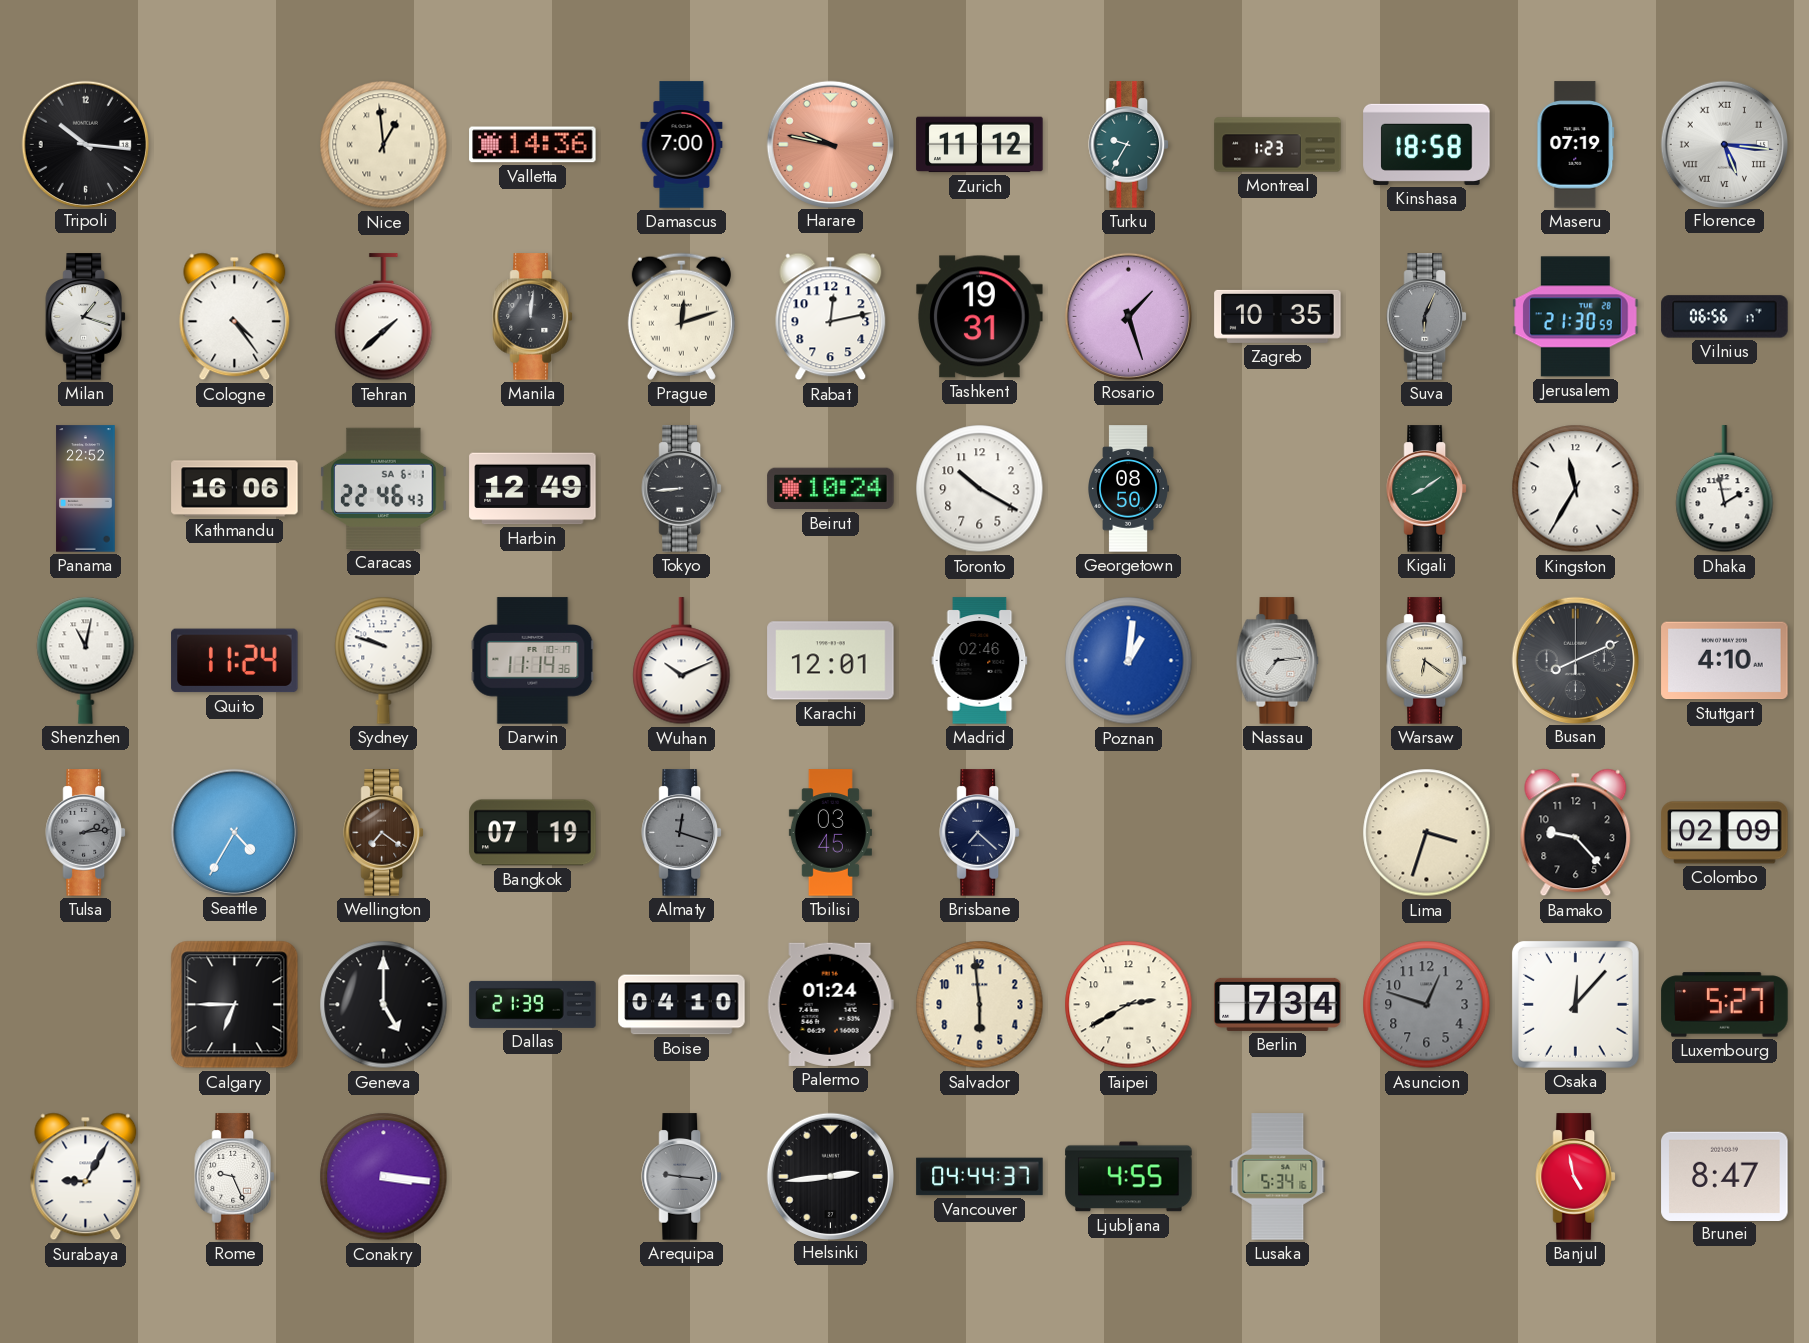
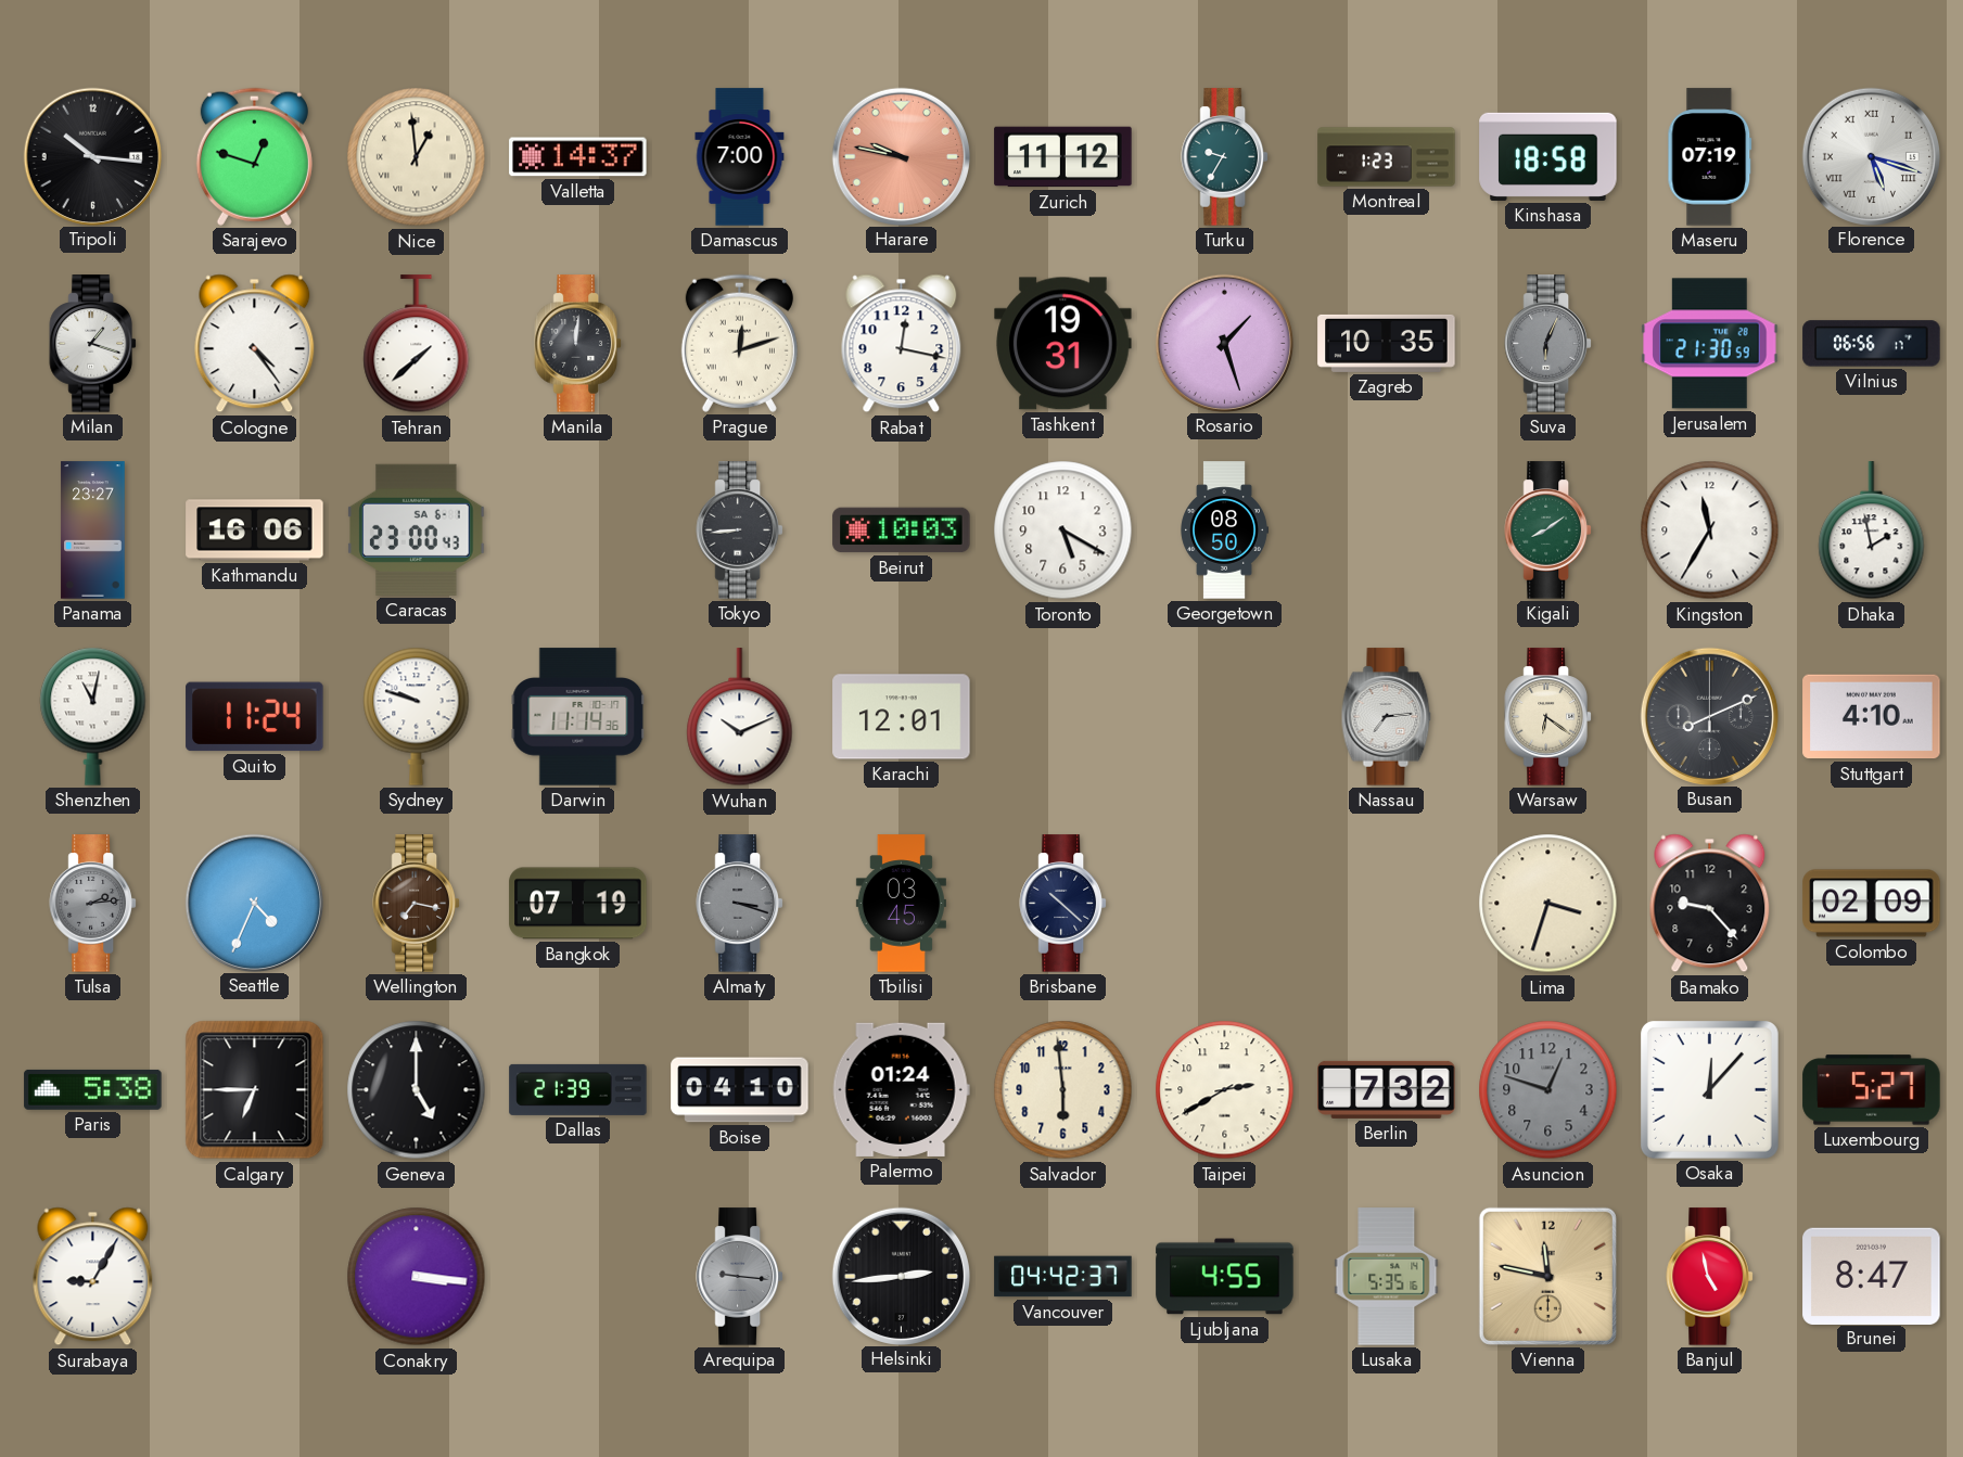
Sarajevo: none -> 12:48 (254, 156)
Valletta: 14:36 -> 14:37 (578, 157)
Florence: 5:16 -> 5:18 (1871, 156)
Rabat: 12:13 -> 12:17 (902, 344)
Panama: 22:52 -> 23:27 (93, 531)
Caracas: 22:46 -> 23:00 (417, 529)
Harbin: 12:49 -> none (533, 489)
Beirut: 10:24 -> 10:03 (902, 531)
Toronto: 10:20 -> 5:20 (1063, 531)
Madrid: 02:46 -> none (980, 661)
Poznan: 1:01 -> none (1129, 661)
Seattle: 4:35 -> 4:34 (254, 903)
Wellington: 7:21 -> 7:17 (416, 904)
Almaty: 12:18 -> 3:18 (739, 904)
Brisbane: 7:22 -> 10:22 (1062, 904)
Paris: none -> 5:38 (93, 1089)
Berlin: 7:34 -> 7:32 (1387, 1089)
Rome: 9:26 -> none (234, 1177)
Vancouver: 04:44 -> 04:42 (1063, 1277)
Lusaka: 5:34 -> 5:35 (1387, 1277)
Vienna: none -> 11:47 (1547, 1276)
